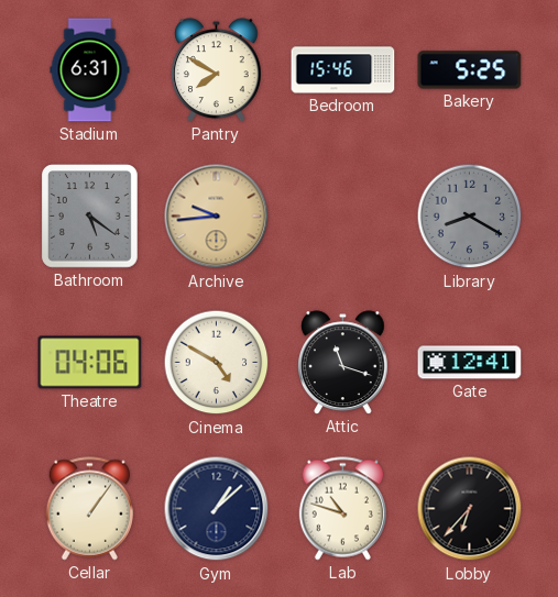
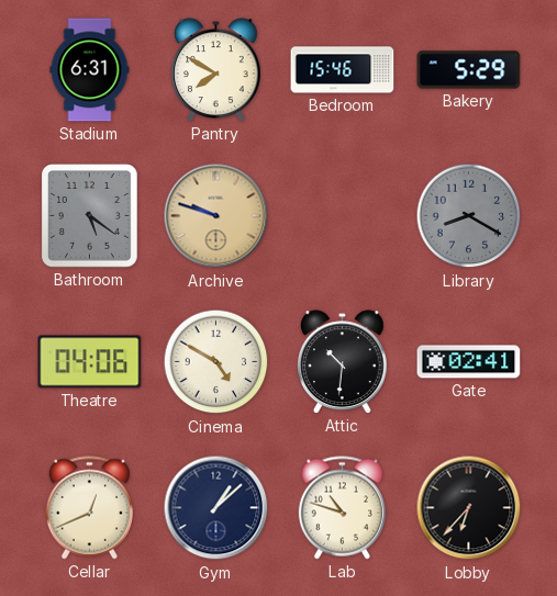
Bakery: 5:25 -> 5:29 (469, 70)
Archive: 9:44 -> 9:48 (216, 216)
Attic: 11:18 -> 10:31 (343, 362)
Gate: 12:41 -> 02:41 (469, 362)
Cellar: 1:06 -> 12:41 (89, 508)
